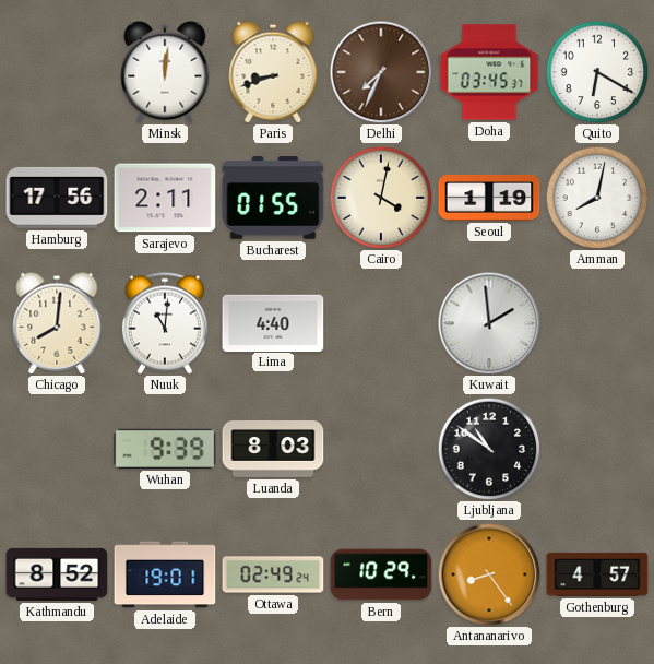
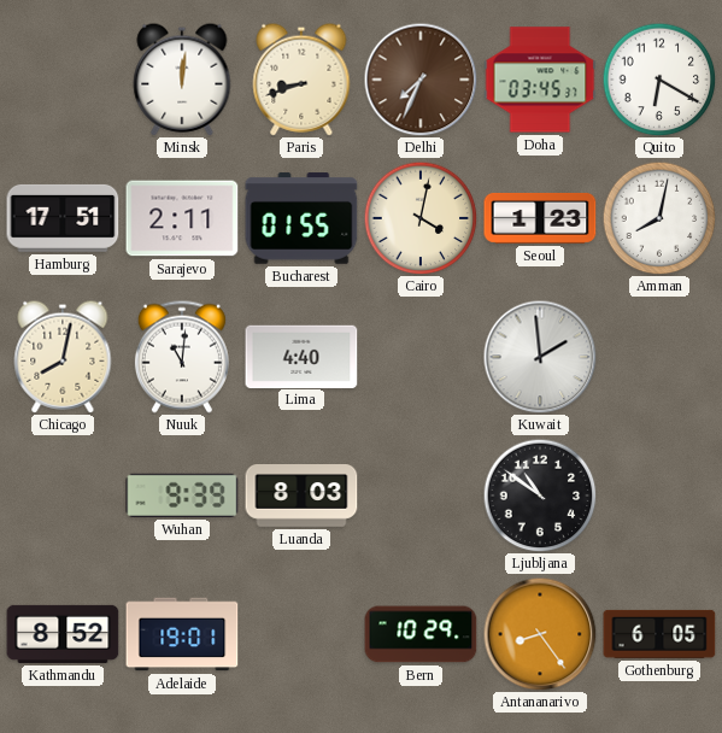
Hamburg: 17:56 -> 17:51 (63, 218)
Seoul: 1:19 -> 1:23 (540, 218)
Chicago: 8:01 -> 8:02 (63, 357)
Ottawa: 02:49 -> none (273, 574)
Gothenburg: 4:57 -> 6:05 (659, 634)
